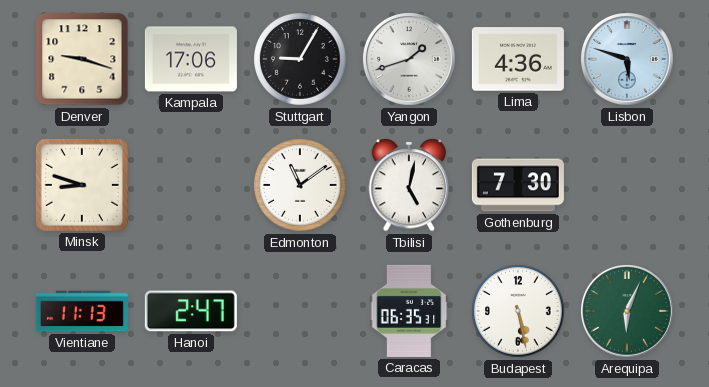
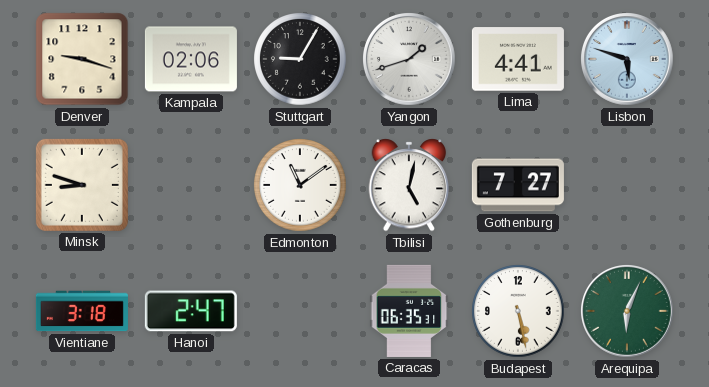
Kampala: 17:06 -> 02:06 (191, 59)
Lima: 4:36 -> 4:41 (518, 59)
Gothenburg: 7:30 -> 7:27 (518, 185)
Vientiane: 11:13 -> 3:18 (82, 311)
